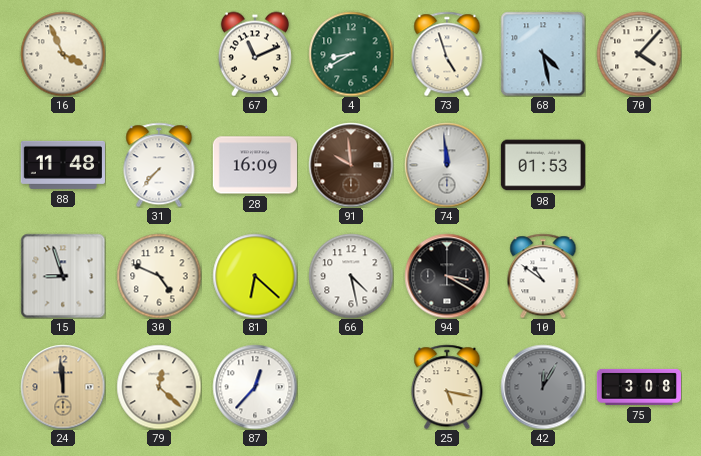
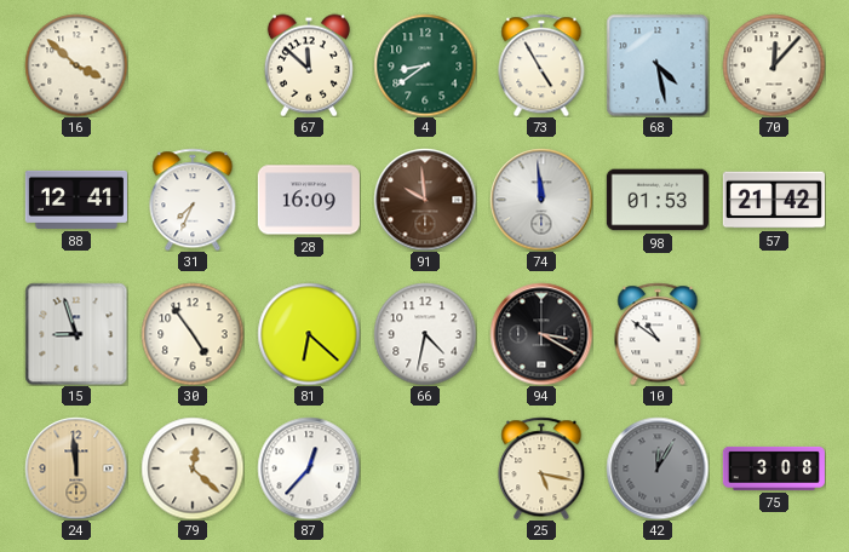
16: 3:56 -> 3:52 (76, 65)
67: 11:11 -> 11:52 (309, 65)
4: 8:40 -> 8:39 (425, 65)
73: 4:57 -> 4:55 (541, 65)
70: 4:07 -> 12:07 (774, 65)
88: 11:48 -> 12:41 (76, 200)
31: 7:37 -> 7:34 (193, 200)
57: none -> 21:42 (774, 200)
30: 4:49 -> 4:54 (193, 334)
66: 4:28 -> 4:32 (425, 334)
